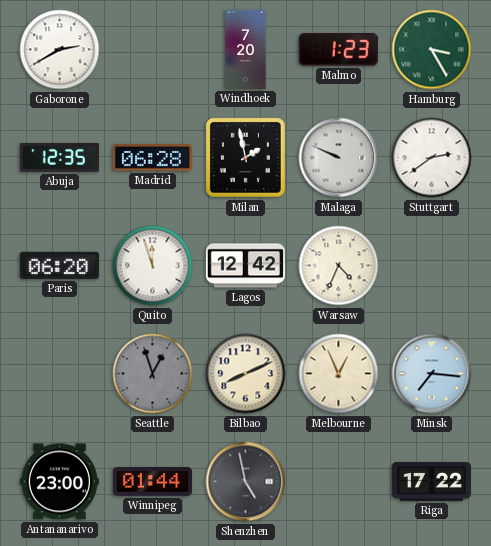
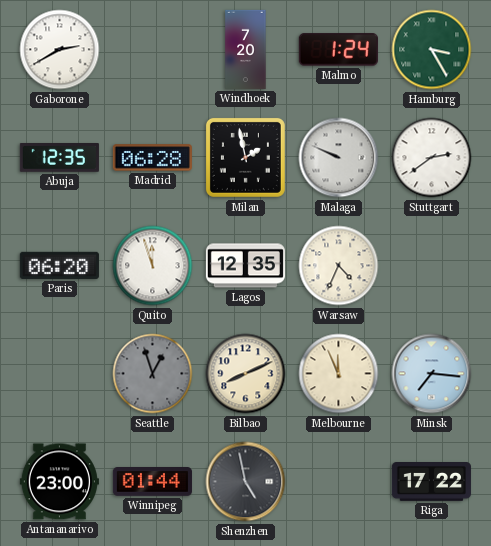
Malmo: 1:23 -> 1:24 (338, 50)
Lagos: 12:42 -> 12:35 (245, 266)
Melbourne: 12:56 -> 11:56 (339, 374)
